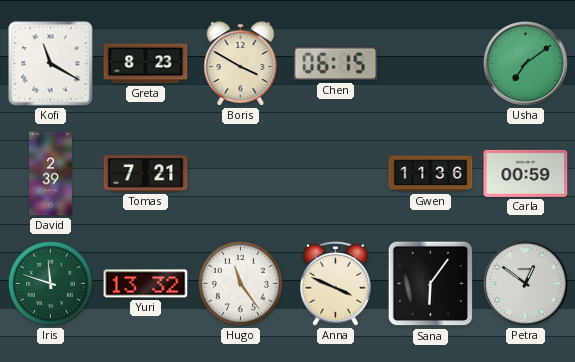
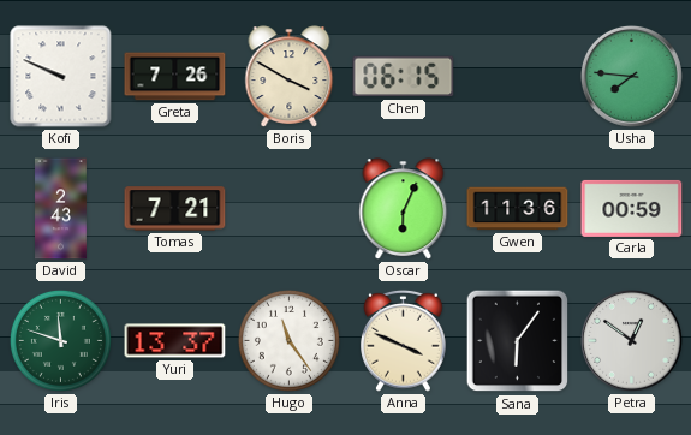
Kofi: 11:20 -> 9:49 (61, 77)
Greta: 8:23 -> 7:26 (175, 77)
Usha: 7:09 -> 7:46 (632, 77)
David: 2:39 -> 2:43 (61, 209)
Oscar: none -> 6:04 (404, 209)
Yuri: 13:32 -> 13:37 (175, 341)
